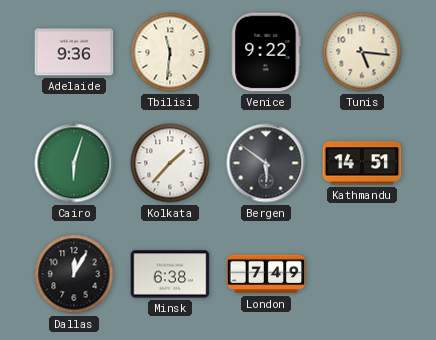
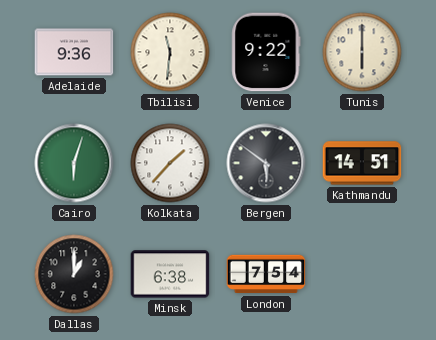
Tunis: 5:16 -> 6:00 (362, 52)
Dallas: 12:05 -> 1:00 (74, 274)
London: 7:49 -> 7:54 (266, 274)
